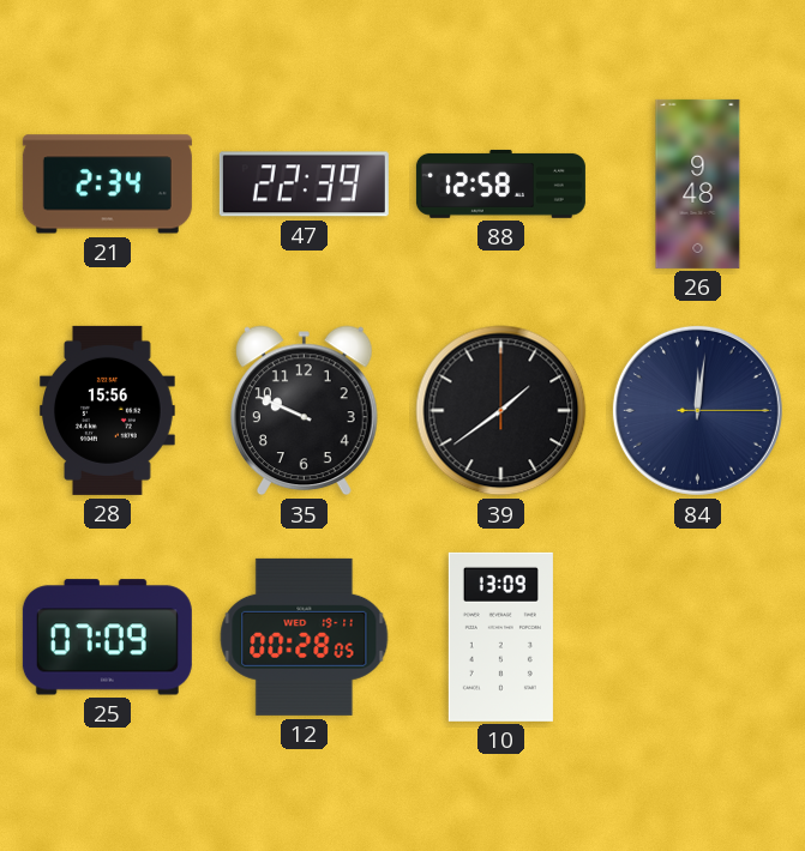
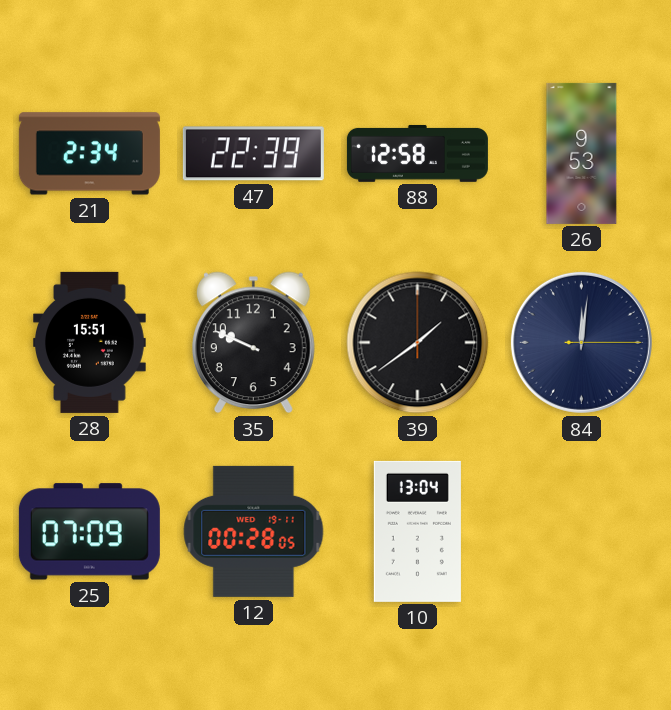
26: 9:48 -> 9:53 (582, 153)
28: 15:56 -> 15:51 (90, 342)
10: 13:09 -> 13:04 (417, 531)
